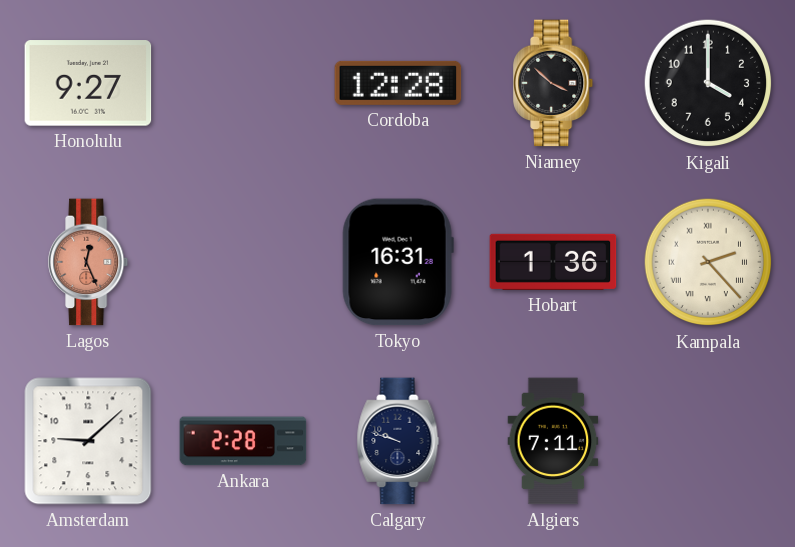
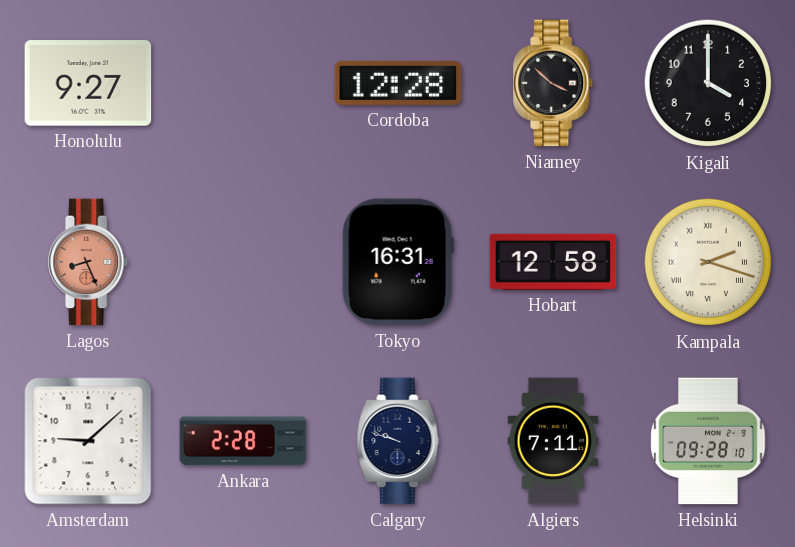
Lagos: 12:26 -> 8:26 (89, 262)
Hobart: 1:36 -> 12:58 (553, 262)
Kampala: 2:23 -> 2:18 (708, 262)
Helsinki: none -> 09:28 (708, 441)
